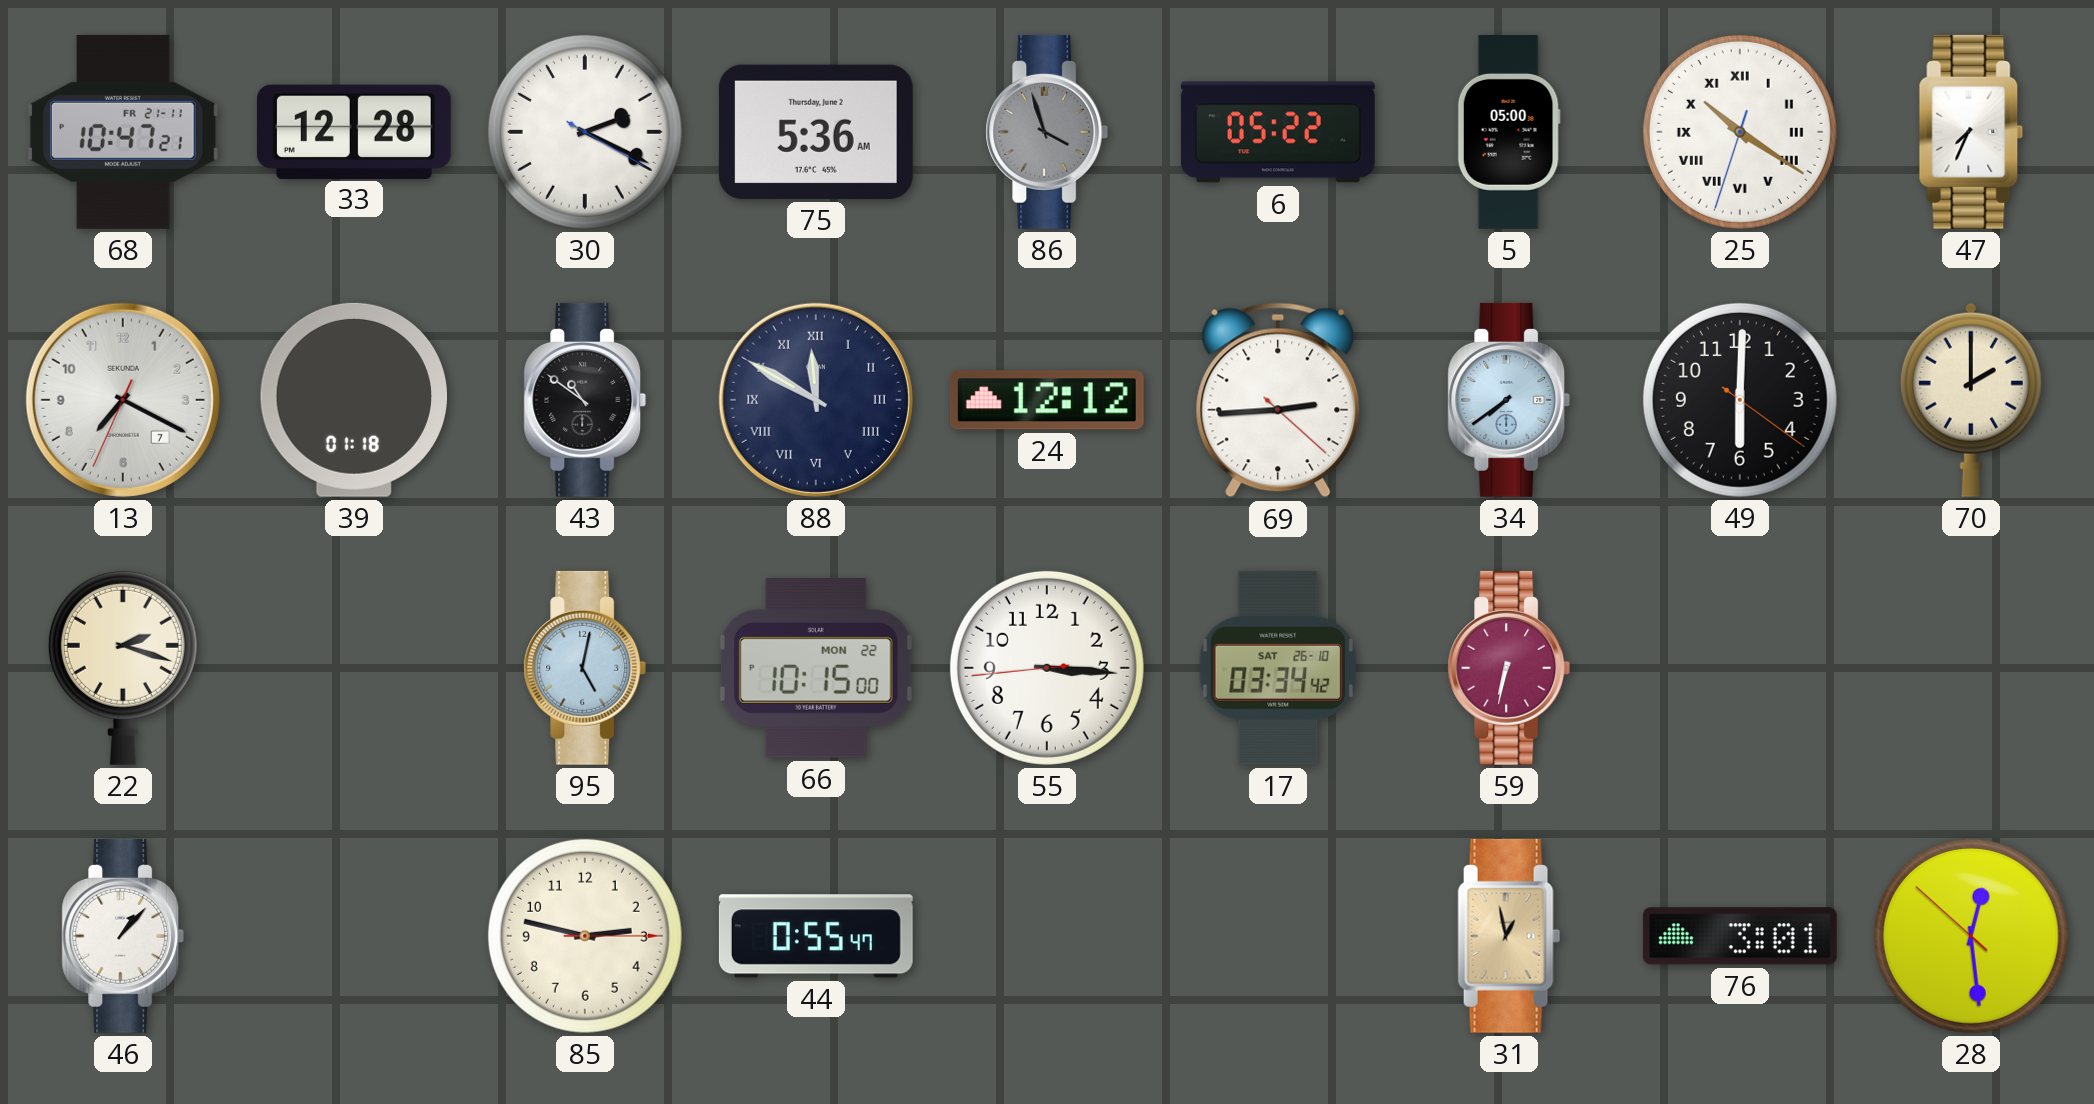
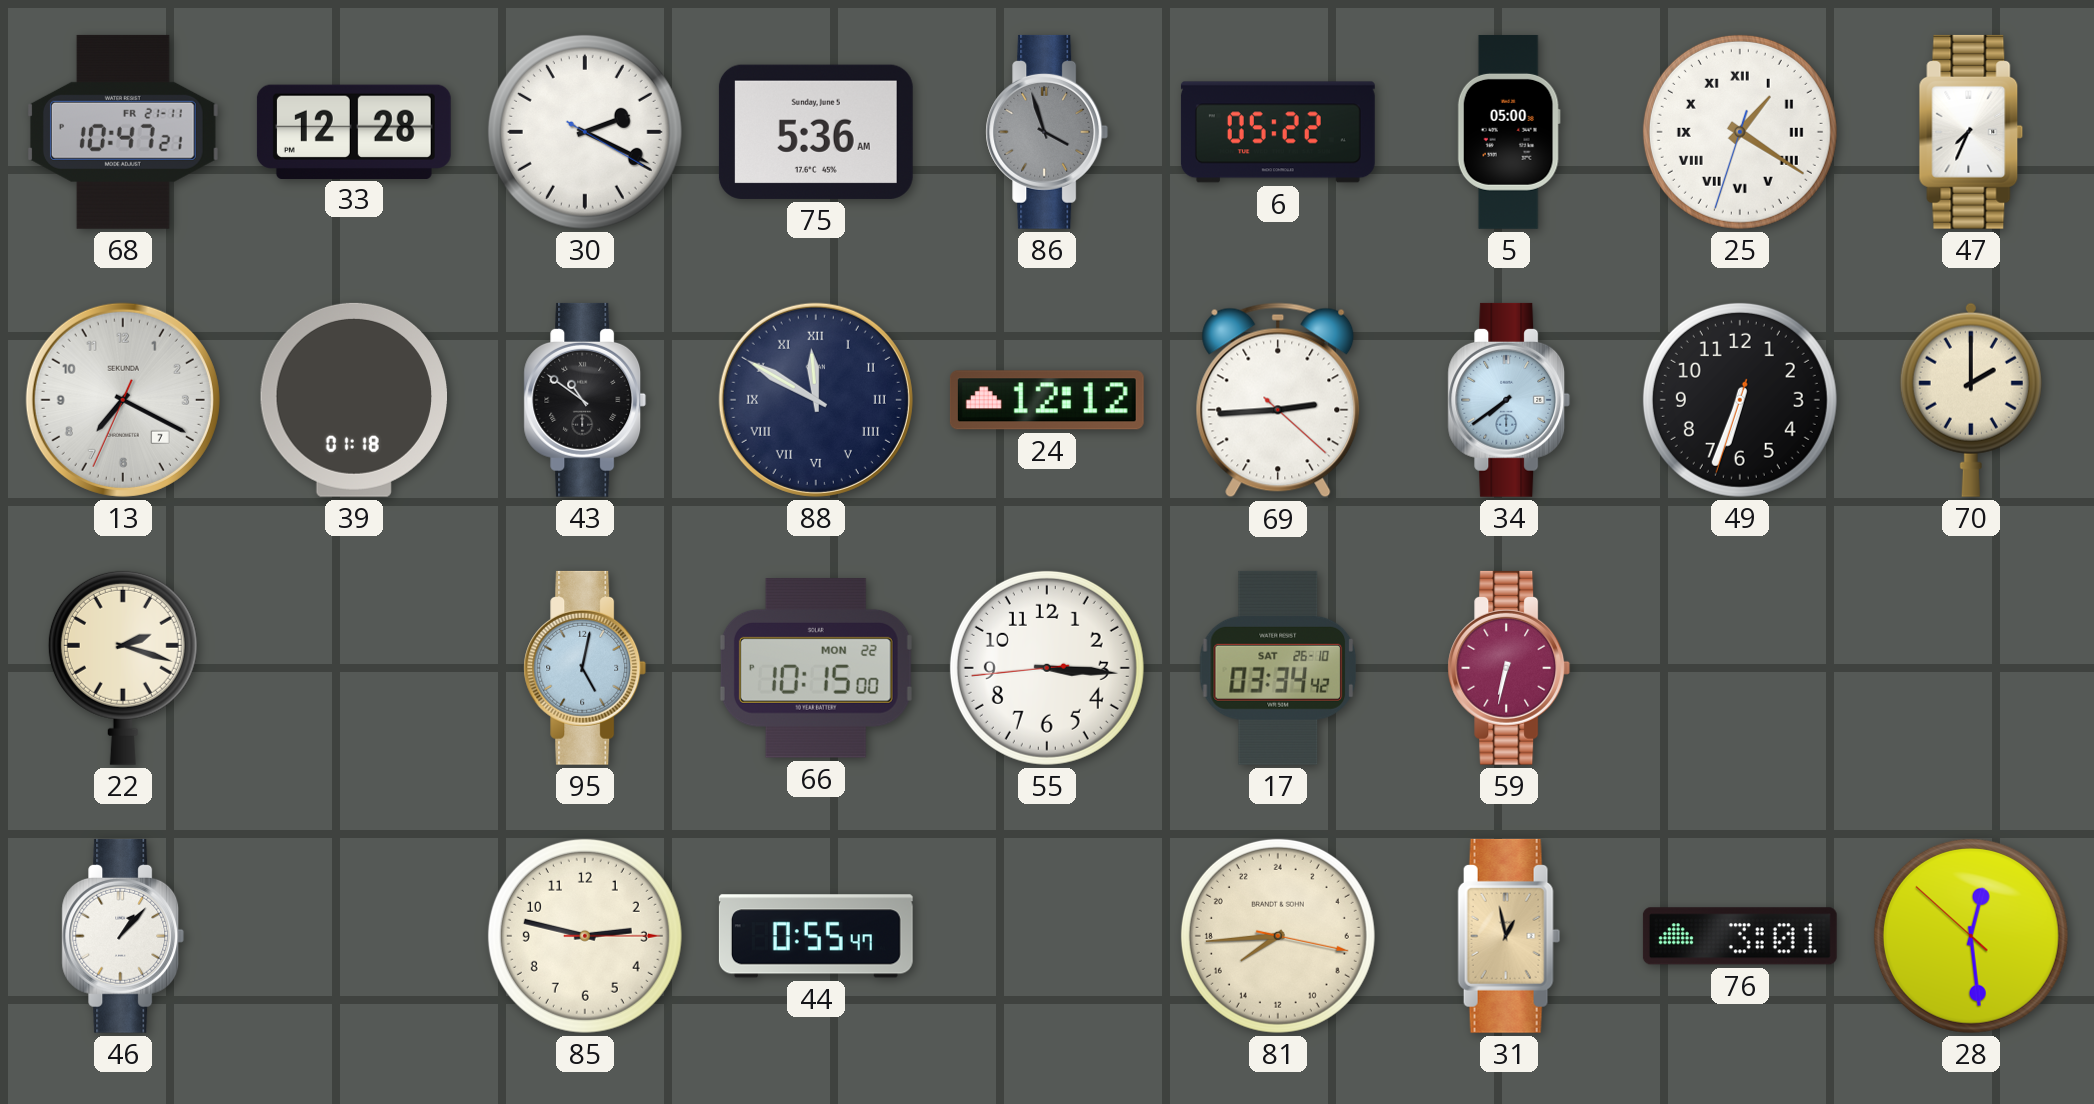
75 date: Thursday, June 2 -> Sunday, June 5 (816, 132)
25: 10:20 -> 1:20 (1740, 132)
49: 6:00 -> 6:33 (1740, 400)
81: none -> 15:44 (1278, 936)
